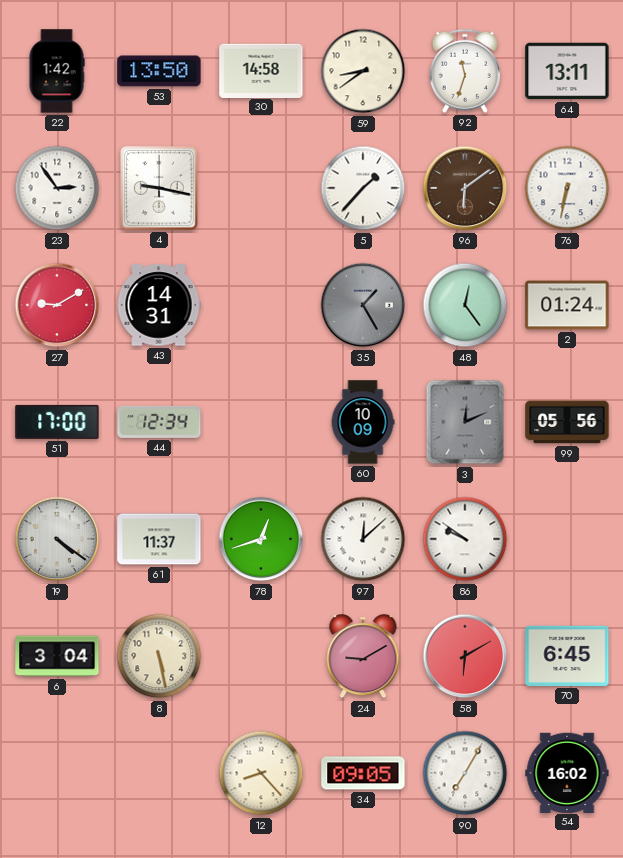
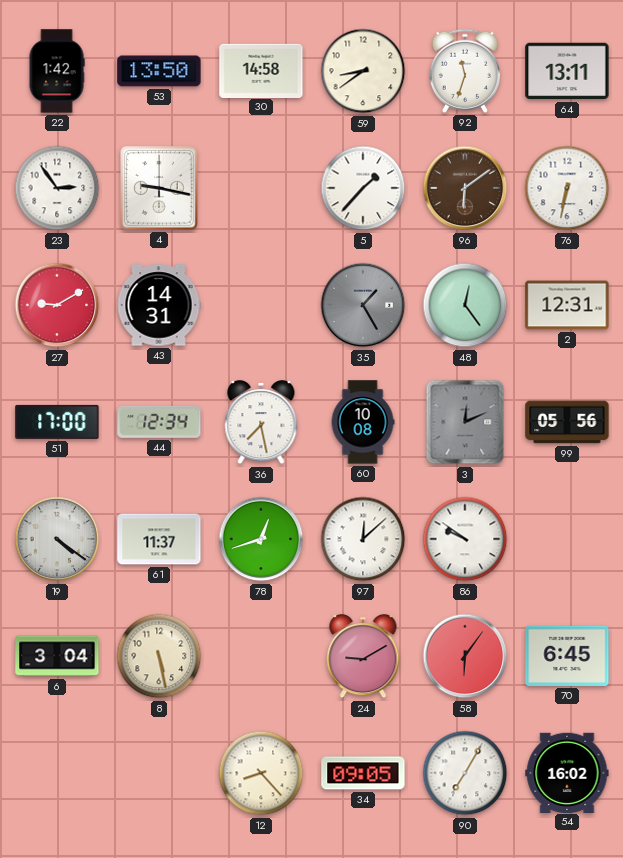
2: 01:24 -> 12:31 (567, 305)
36: none -> 7:28 (261, 423)
60: 10:09 -> 10:08 (363, 422)
58: 6:10 -> 6:06 (465, 656)
